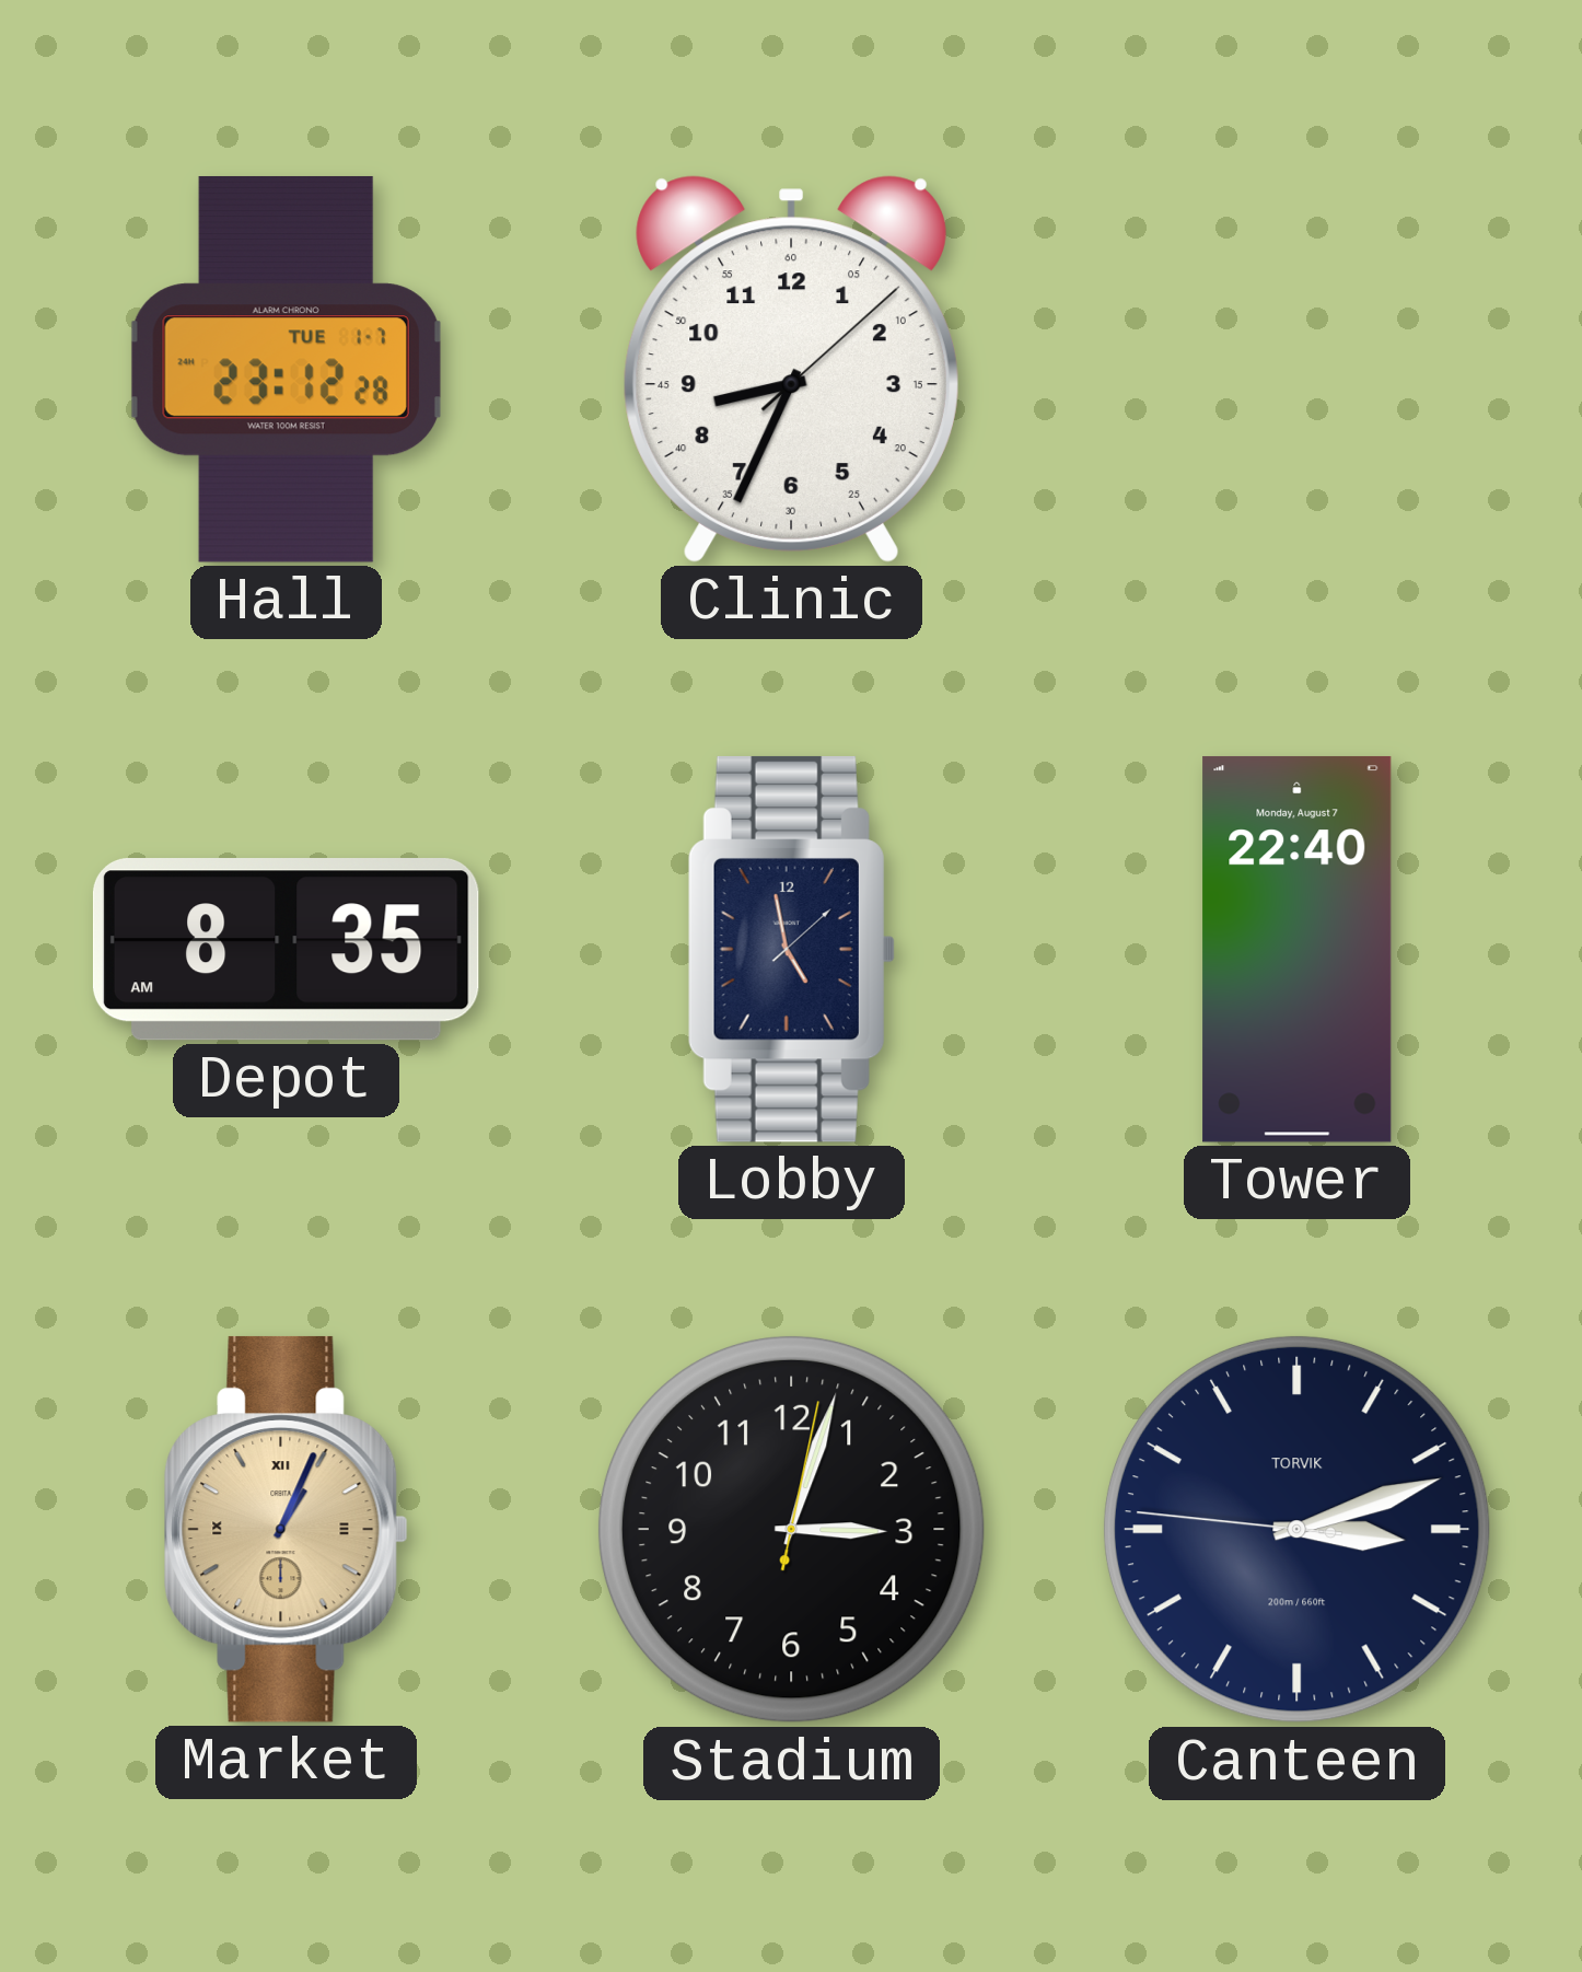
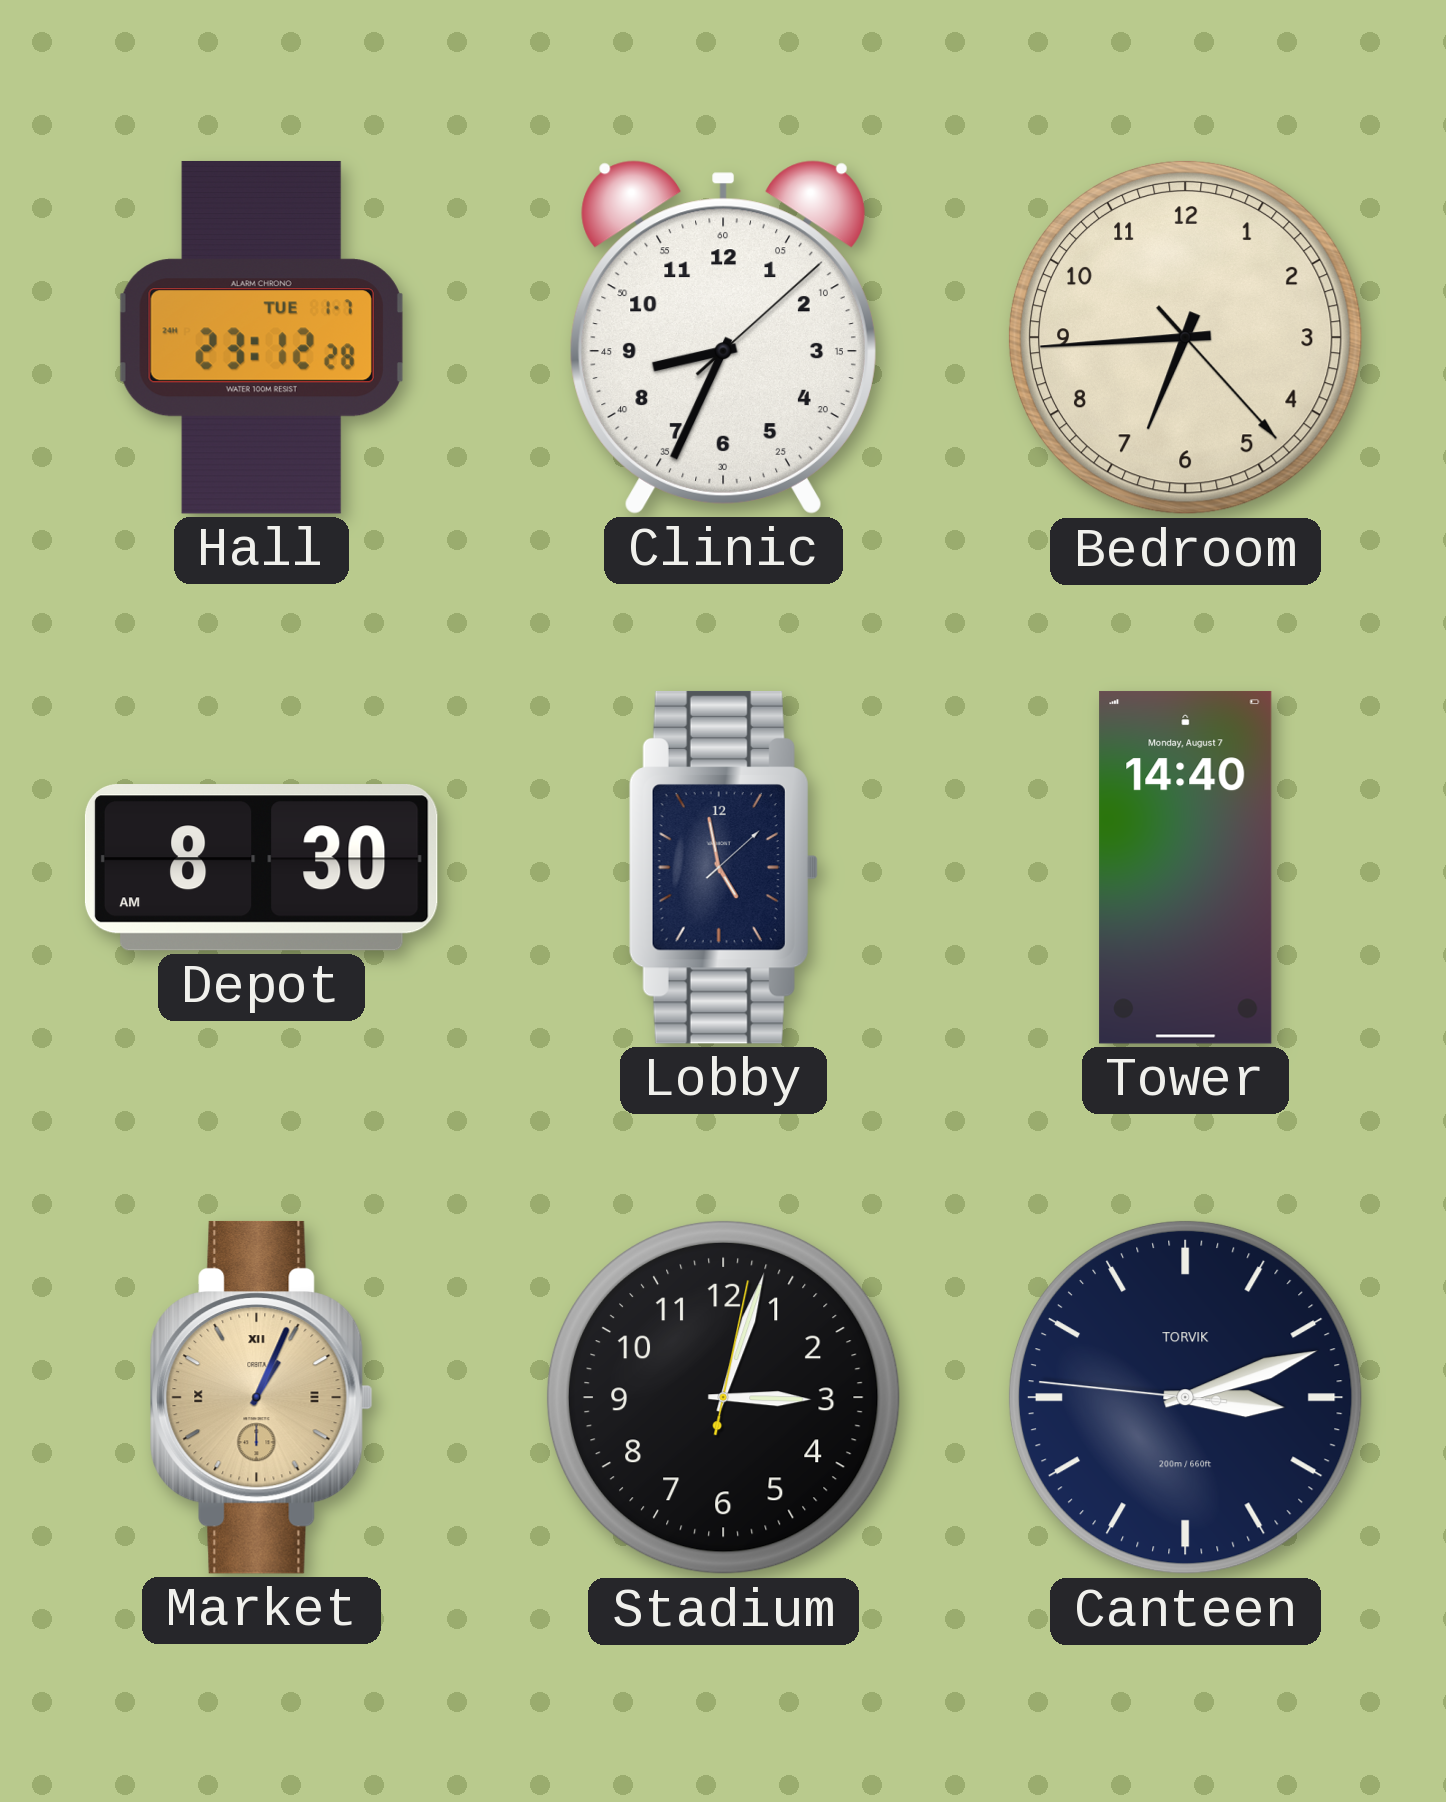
Bedroom: none -> 6:44 (1185, 337)
Depot: 8:35 -> 8:30 (261, 868)
Tower: 22:40 -> 14:40 (1186, 867)
